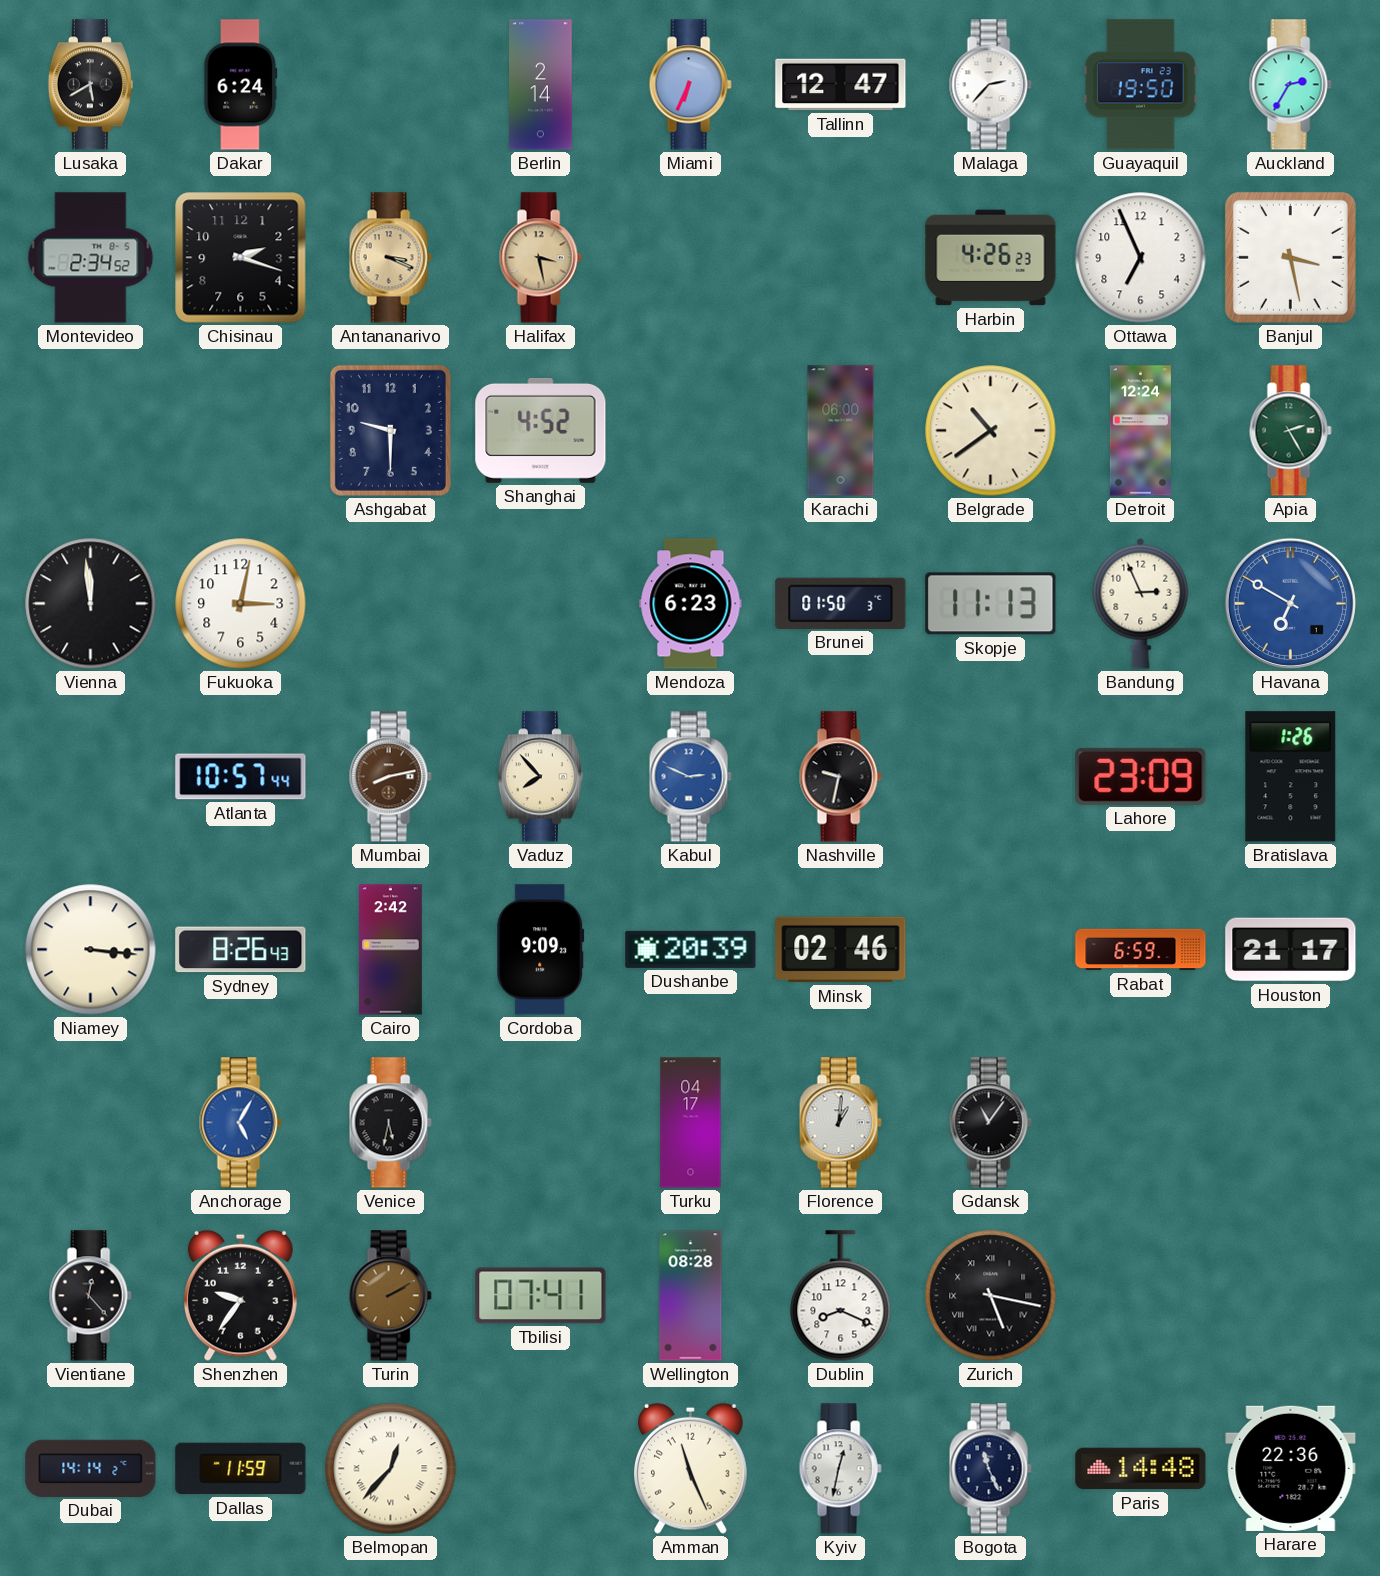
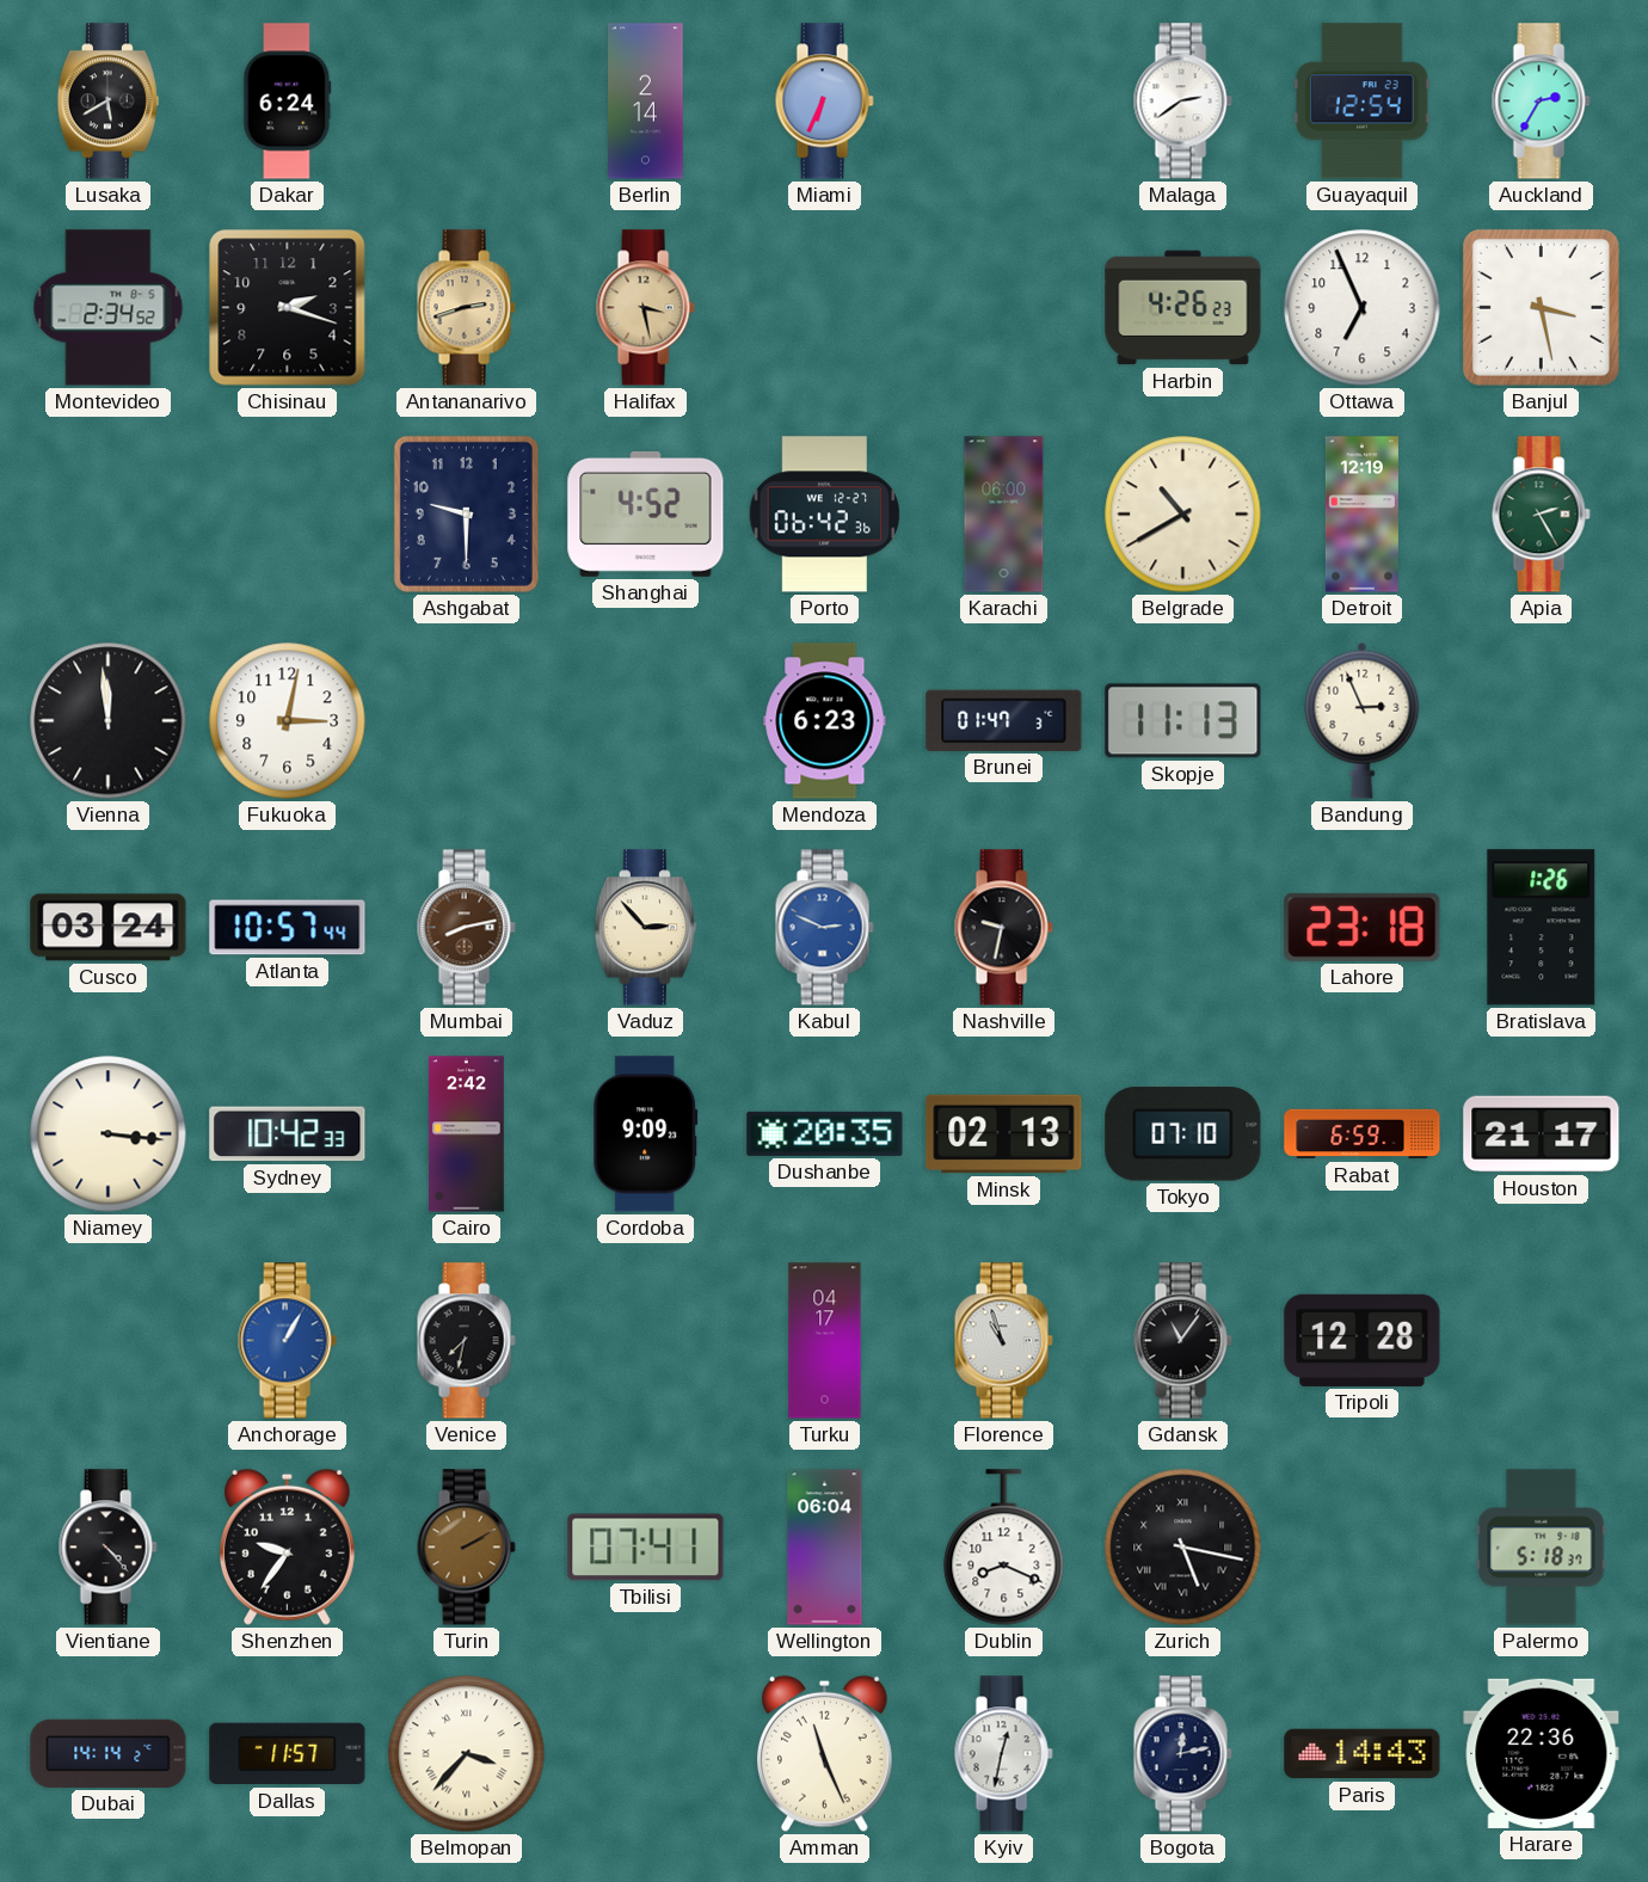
Tallinn: 12:47 -> none (841, 85)
Malaga: 2:37 -> 2:39 (1182, 102)
Guayaquil: 19:50 -> 12:54 (1363, 102)
Antananarivo: 3:19 -> 2:42 (466, 308)
Porto: none -> 06:42 (825, 515)
Belgrade: 10:39 -> 10:40 (1183, 515)
Detroit: 12:24 -> 12:19 (1361, 515)
Brunei: 01:50 -> 01:47 (1004, 720)
Havana: 6:50 -> none (1290, 603)
Cusco: none -> 03:24 (109, 928)
Vaduz: 7:53 -> 2:53 (645, 928)
Lahore: 23:09 -> 23:18 (1363, 927)
Sydney: 8:26 -> 10:42 (288, 1134)
Dushanbe: 20:39 -> 20:35 (825, 1133)
Minsk: 02:46 -> 02:13 (1004, 1134)
Tokyo: none -> 07:10 (1183, 1134)
Anchorage: 5:05 -> 1:05 (287, 1341)
Venice: 5:32 -> 7:32 (466, 1341)
Florence: 1:01 -> 10:57 (1003, 1341)
Tripoli: none -> 12:28 (1363, 1340)
Vientiane: 12:23 -> 4:23 (107, 1548)
Wellington: 08:28 -> 06:04 (825, 1548)
Palermo: none -> 5:18 (1542, 1548)
Dallas: 11:59 -> 11:57 (288, 1754)
Belmopan: 12:37 -> 3:37 (467, 1754)
Bogota: 11:26 -> 12:13 (1182, 1754)
Paris: 14:48 -> 14:43 (1363, 1754)
